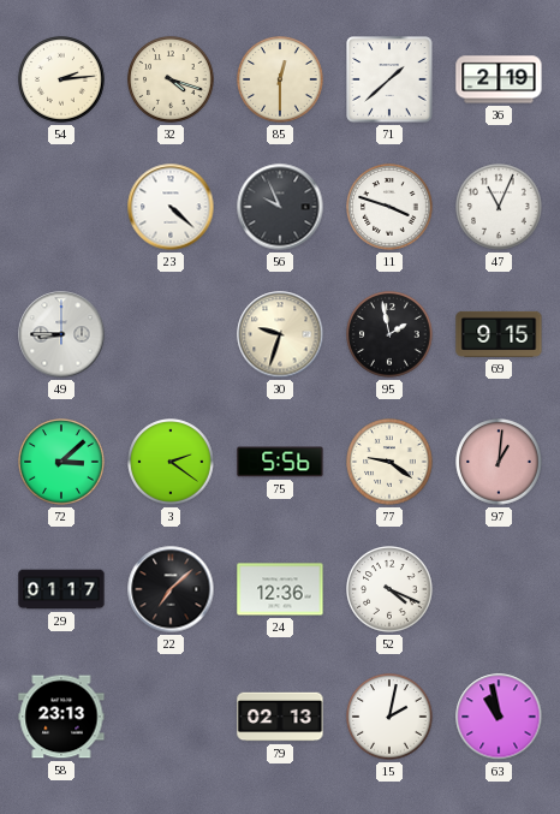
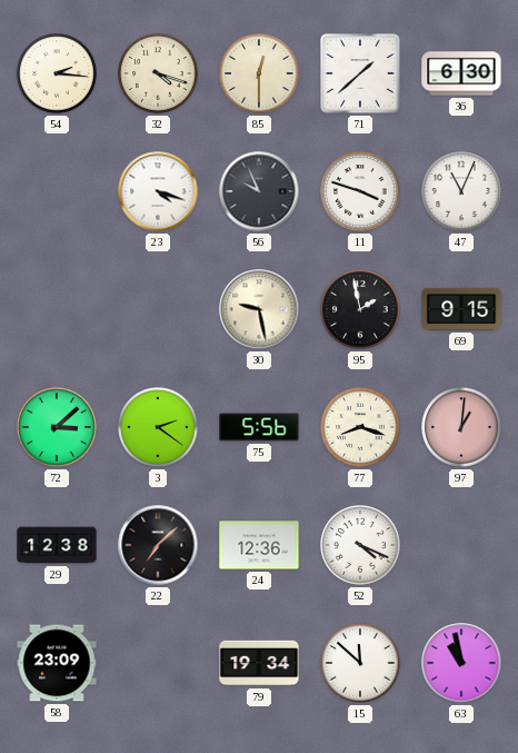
54: 2:14 -> 2:16 (57, 73)
36: 2:19 -> 6:30 (461, 73)
23: 4:22 -> 4:18 (158, 191)
49: 8:45 -> none (61, 334)
30: 9:33 -> 9:28 (259, 309)
77: 9:21 -> 8:18 (360, 427)
29: 01:17 -> 12:38 (57, 545)
58: 23:13 -> 23:09 (57, 663)
79: 02:13 -> 19:34 (259, 663)
15: 2:02 -> 11:52 (360, 663)
